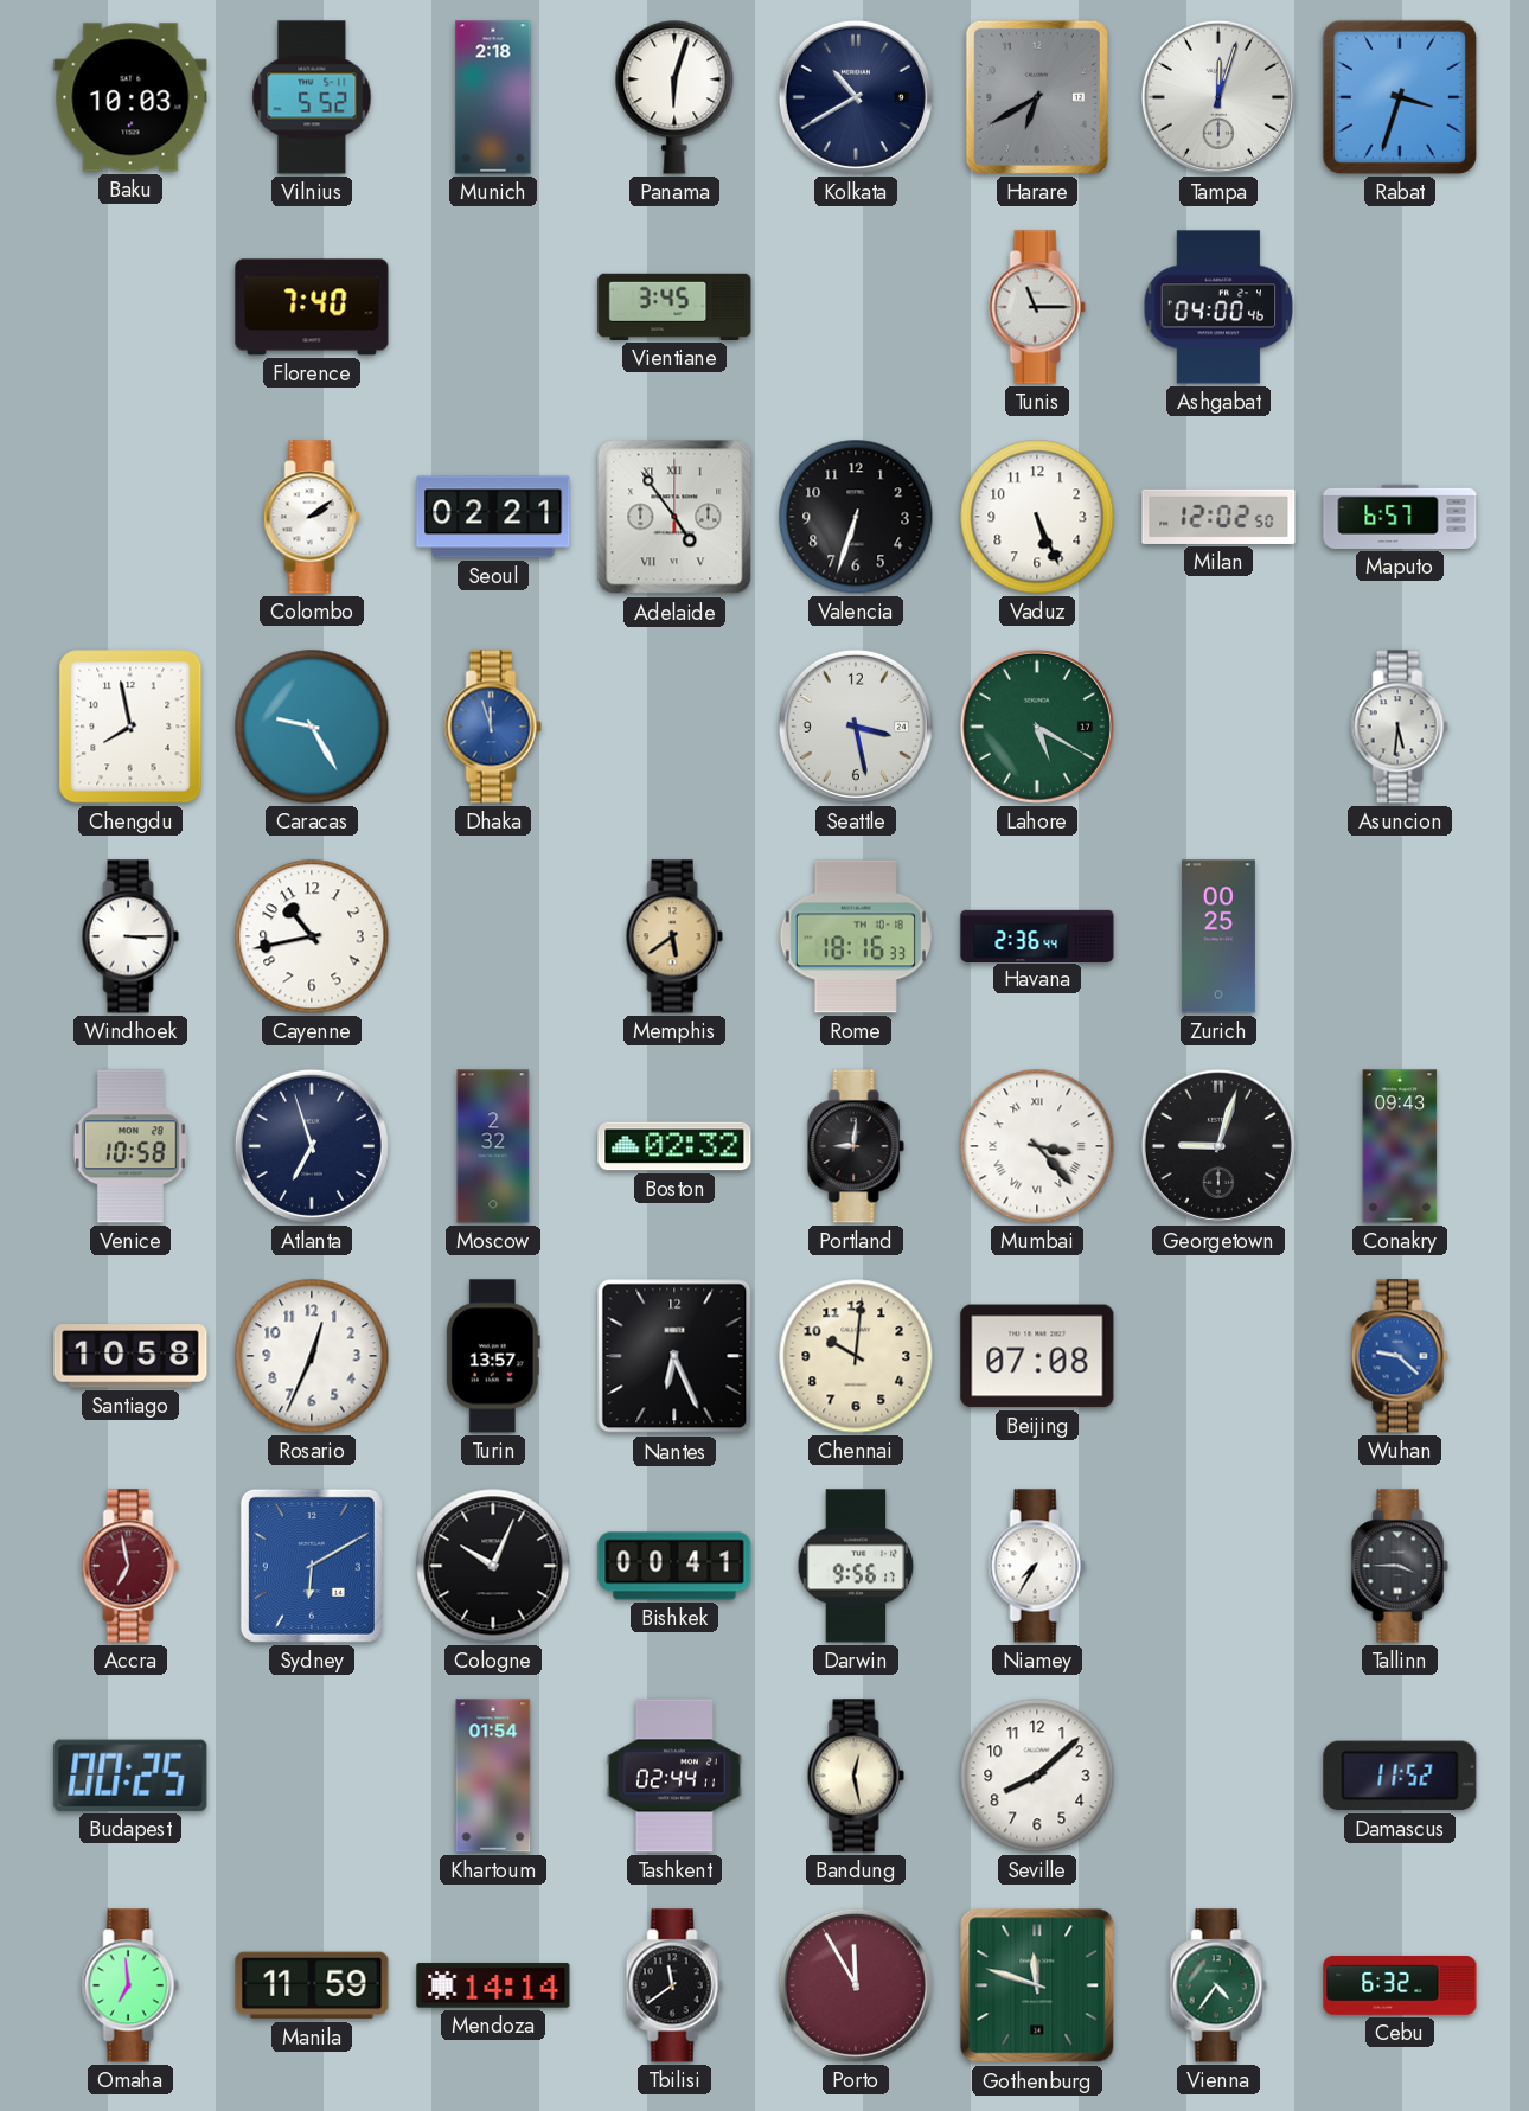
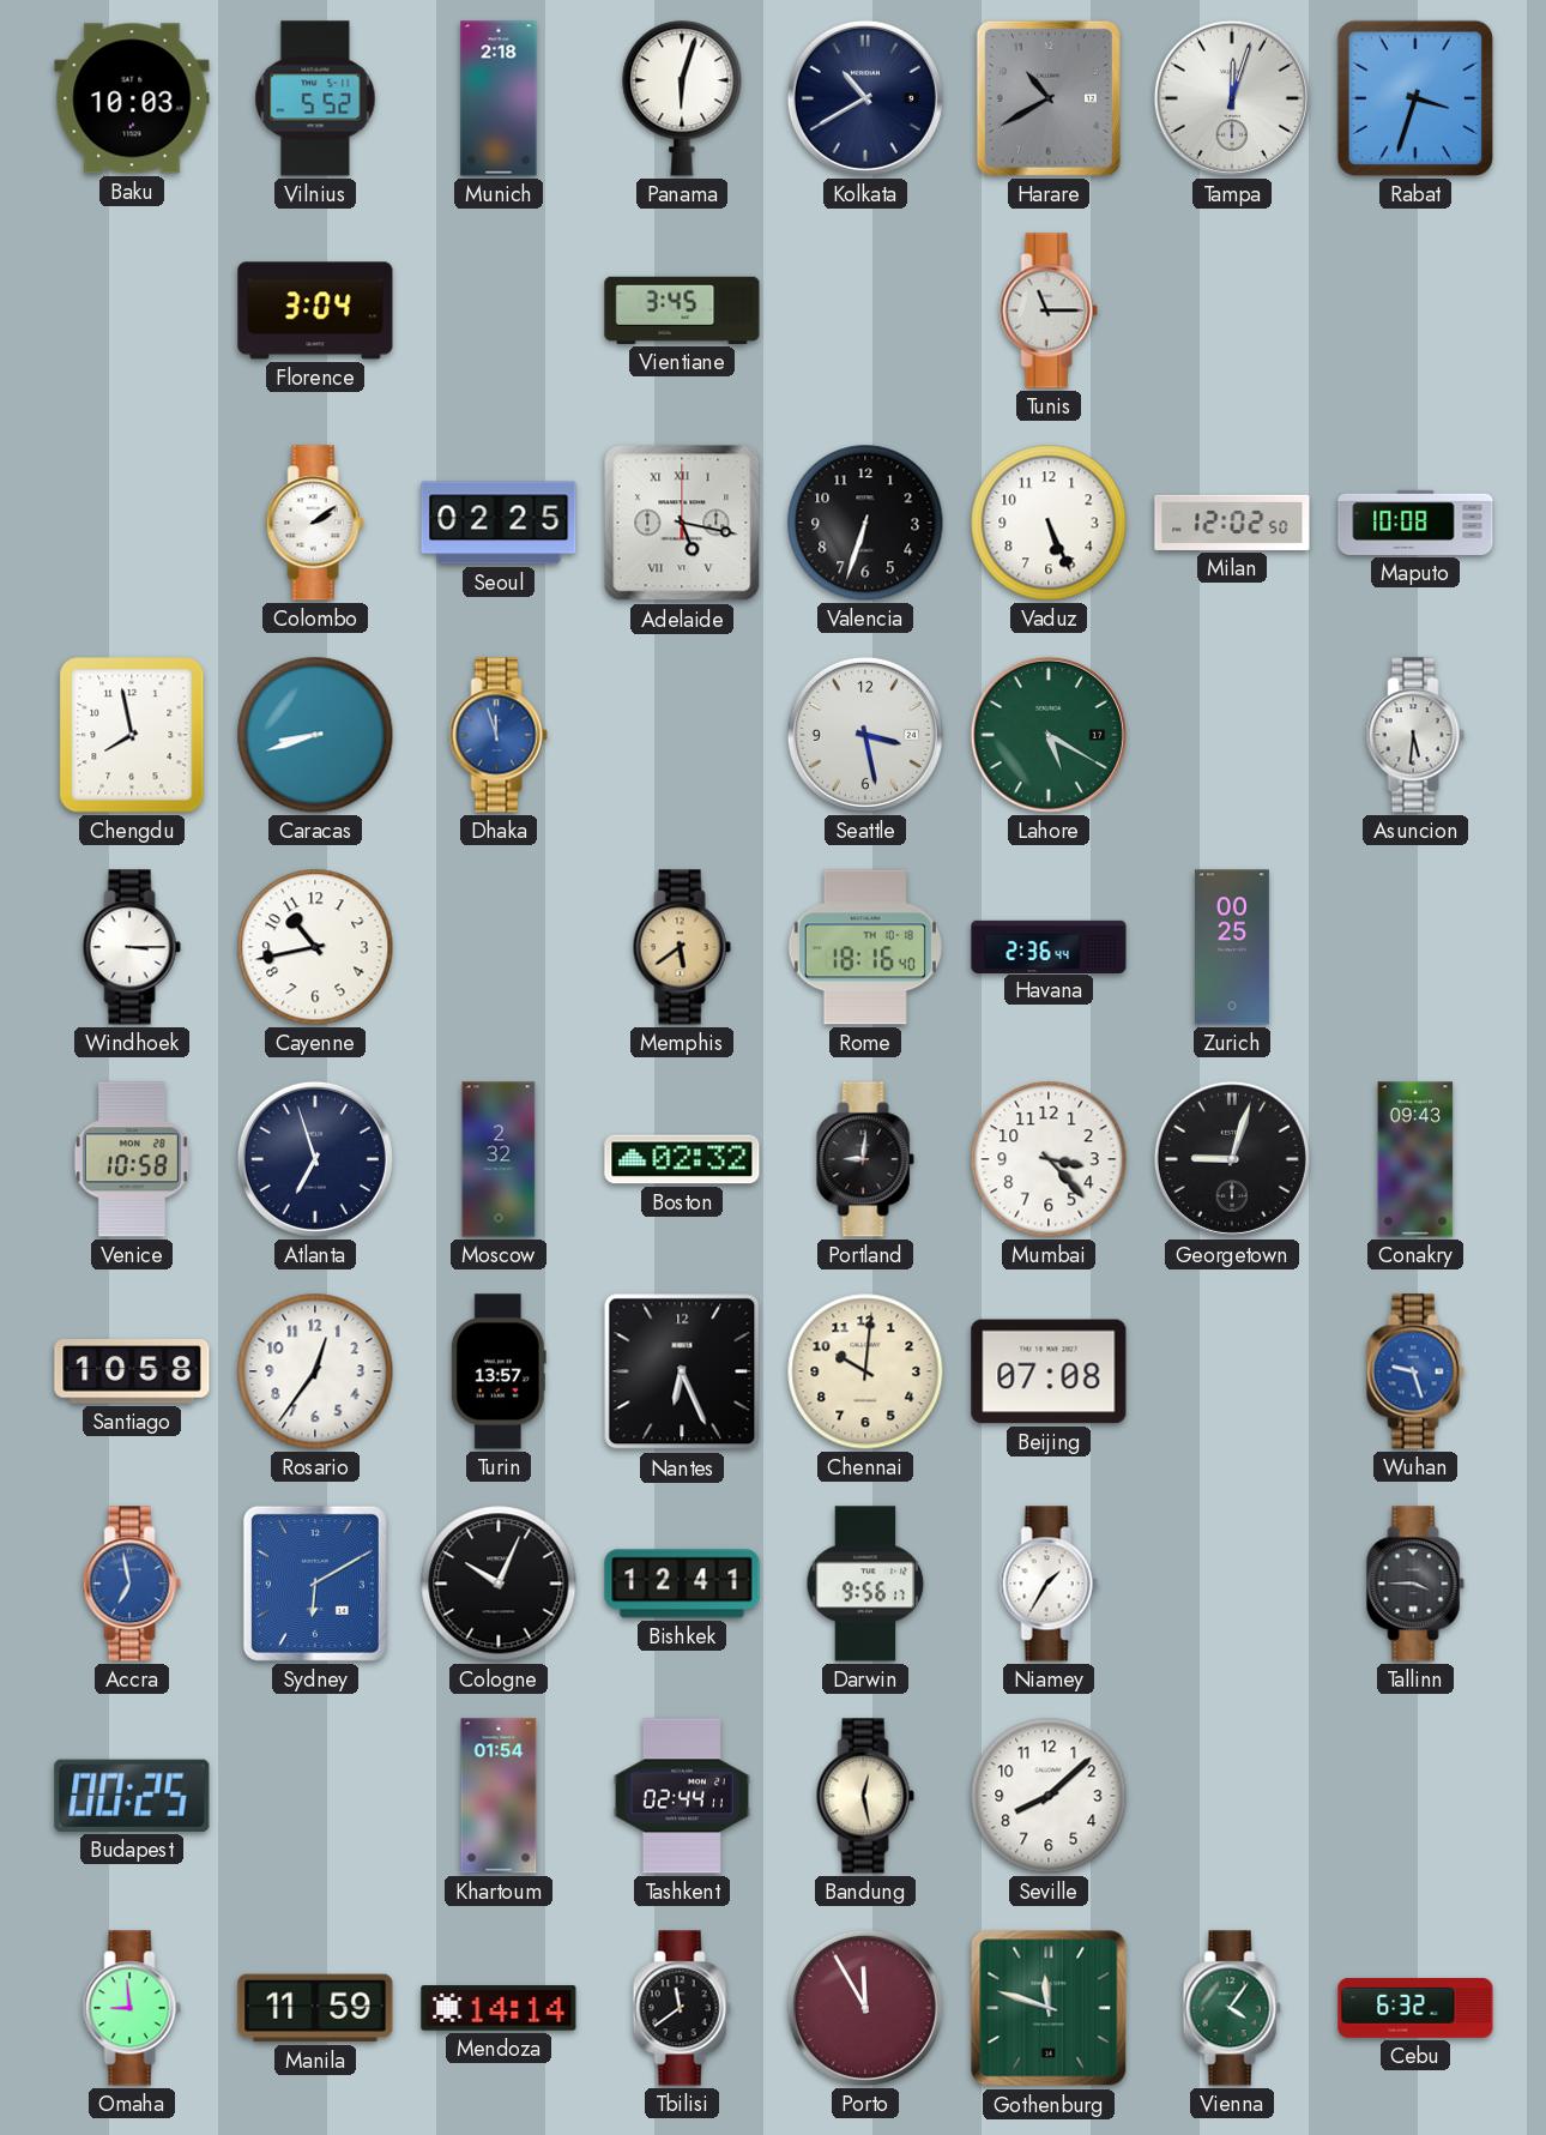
Harare: 6:40 -> 10:40 (1049, 98)
Florence: 7:40 -> 3:04 (315, 310)
Ashgabat: 04:00 -> none (1218, 307)
Seoul: 02:21 -> 02:25 (499, 523)
Adelaide: 4:54 -> 5:17 (682, 523)
Maputo: 6:57 -> 10:08 (1415, 523)
Caracas: 9:25 -> 8:42 (315, 735)
Rome: 18:16:33 -> 18:16:40 (865, 947)
Mumbai numerals: Roman -> Arabic (1049, 1159)
Rosario: 12:34 -> 12:36 (315, 1371)
Wuhan: 9:22 -> 9:27 (1415, 1371)
Accra dial: burgundy -> blue (132, 1584)
Bishkek: 00:41 -> 12:41 (682, 1584)
Niamey: 7:35 -> 1:35 (1049, 1584)
Damascus: 11:52 -> none (1400, 1776)
Omaha: 6:59 -> 8:59 (132, 2008)
Vienna: 4:36 -> 4:06 (1232, 2008)
